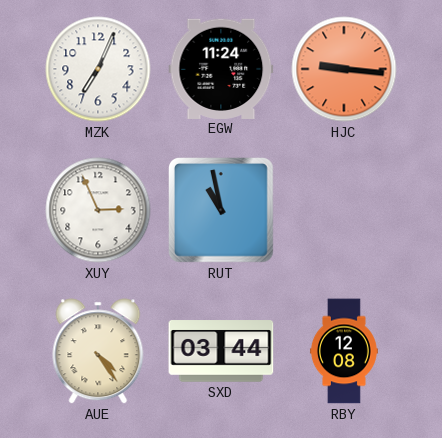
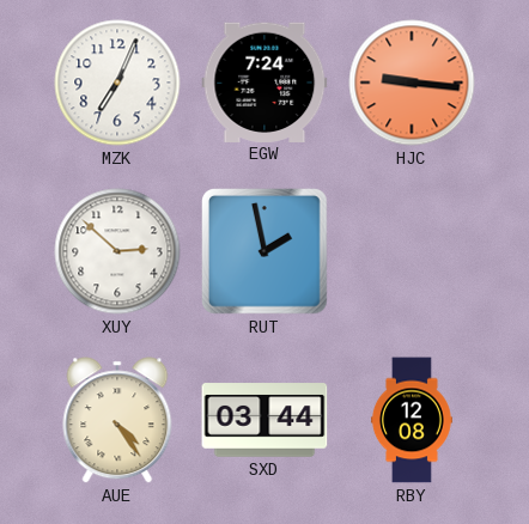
EGW: 11:24 -> 7:24 (264, 81)
XUY: 2:56 -> 2:52 (117, 251)
RUT: 10:58 -> 1:58 (266, 252)
